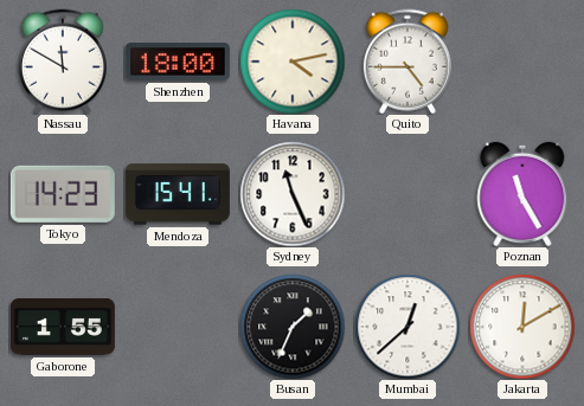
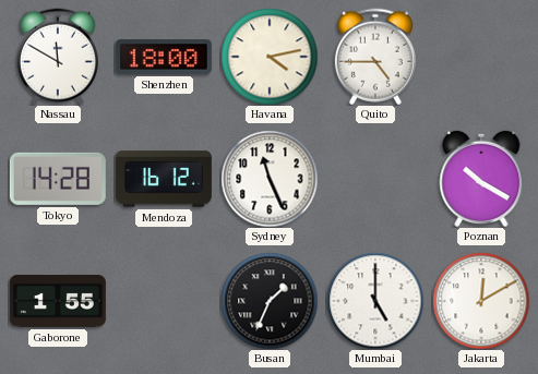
Tokyo: 14:23 -> 14:28 (58, 179)
Mendoza: 15:41 -> 16:12 (164, 179)
Poznan: 11:25 -> 10:20 (481, 179)
Mumbai: 12:38 -> 5:00 (375, 301)
